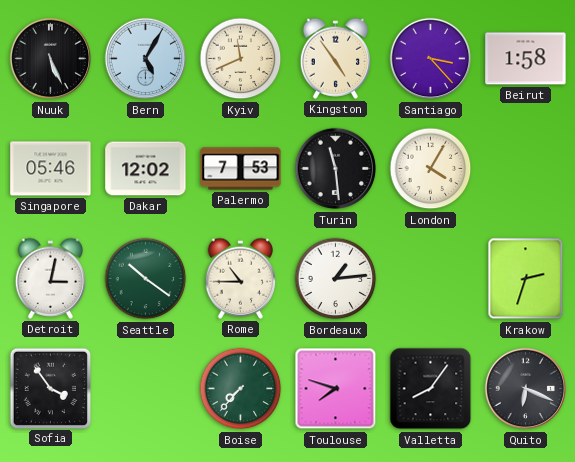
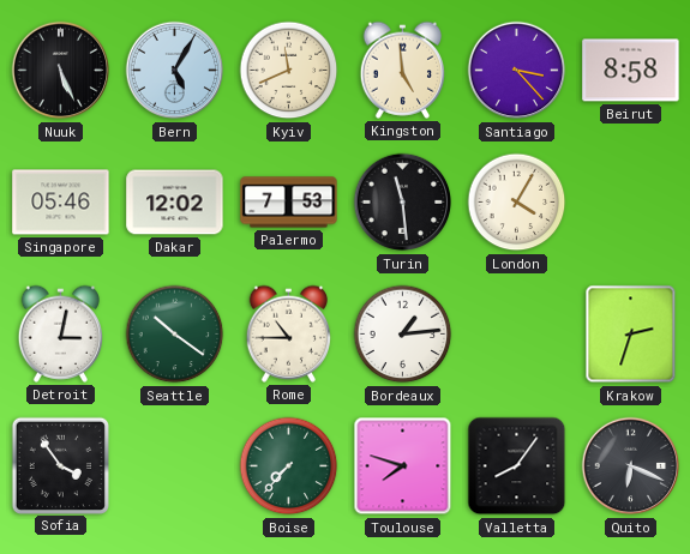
Kingston: 4:54 -> 4:59 (403, 70)
Beirut: 1:58 -> 8:58 (631, 71)
